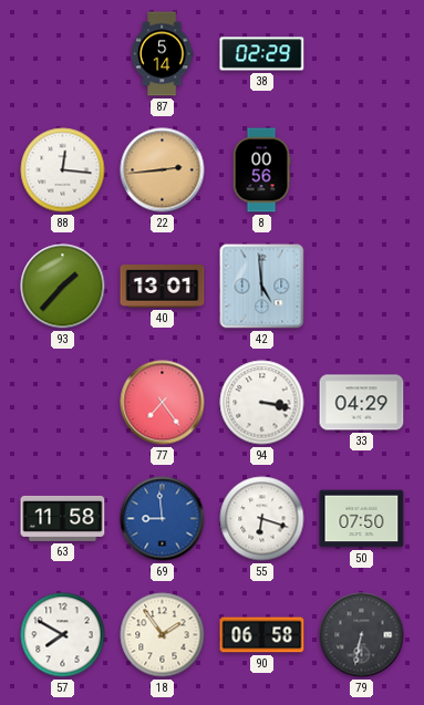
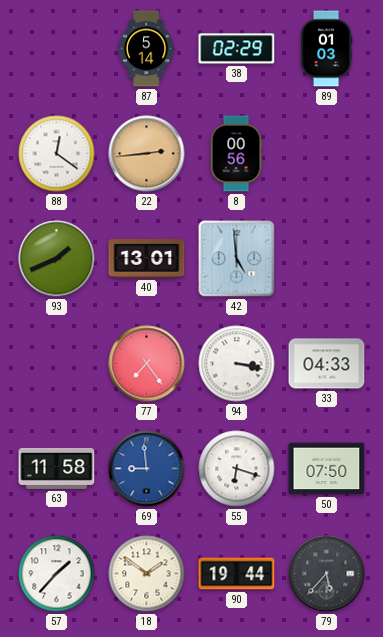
89: none -> 01:03 (326, 49)
88: 12:16 -> 12:21 (57, 154)
93: 1:37 -> 1:41 (57, 259)
33: 04:29 -> 04:33 (327, 364)
57: 7:50 -> 1:37 (57, 574)
18: 1:54 -> 1:51 (147, 574)
90: 06:58 -> 19:44 (237, 574)
79: 6:32 -> 5:37 (327, 574)
